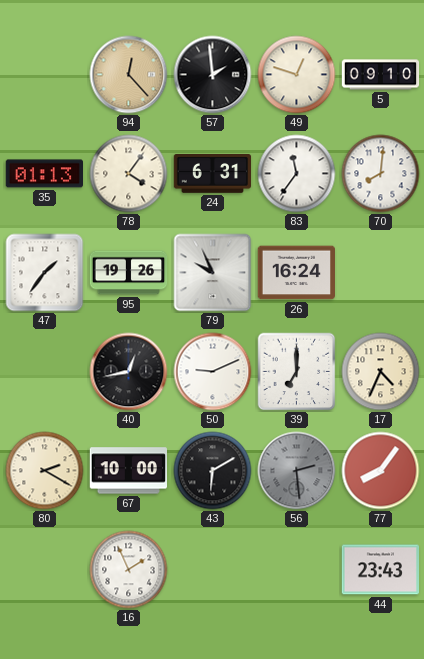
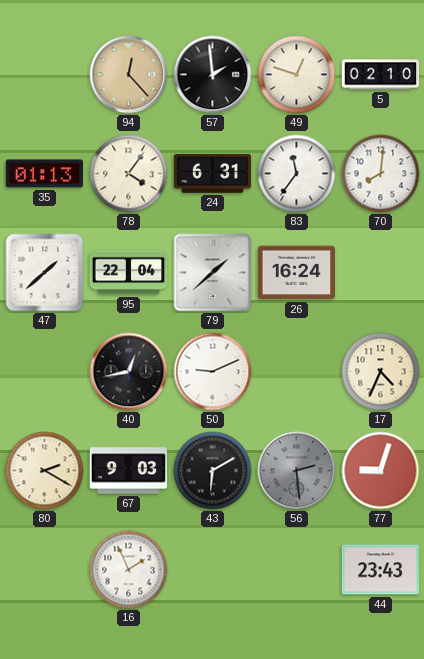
5: 09:10 -> 02:10 (381, 75)
47: 1:36 -> 1:38 (45, 273)
95: 19:26 -> 22:04 (129, 273)
79: 9:56 -> 1:38 (213, 273)
39: 7:00 -> none (297, 372)
67: 10:00 -> 9:03 (128, 471)
77: 8:06 -> 9:03 (381, 471)
